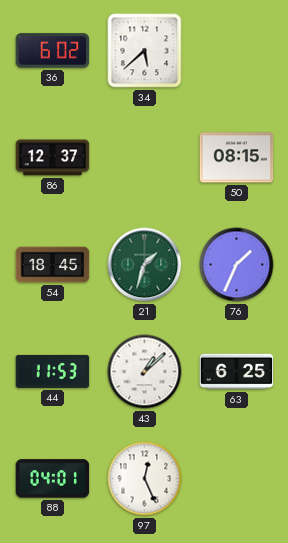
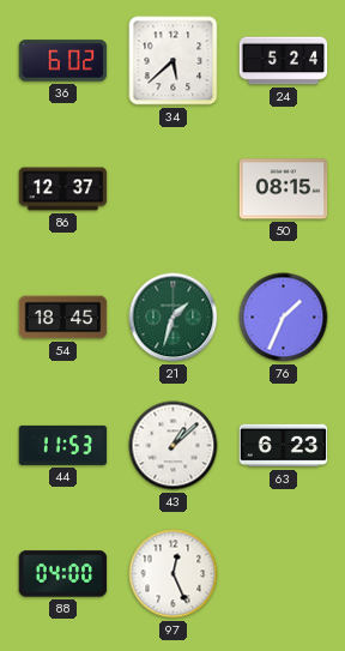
24: none -> 5:24 (284, 61)
63: 6:25 -> 6:23 (284, 446)
88: 04:01 -> 04:00 (63, 574)
